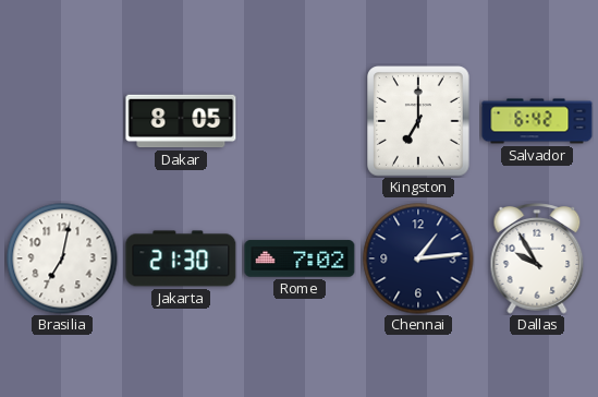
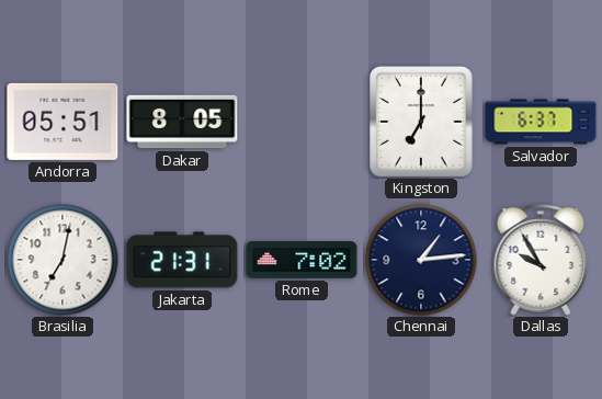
Andorra: none -> 05:51 (63, 122)
Salvador: 6:42 -> 6:37 (541, 122)
Jakarta: 21:30 -> 21:31 (182, 260)
